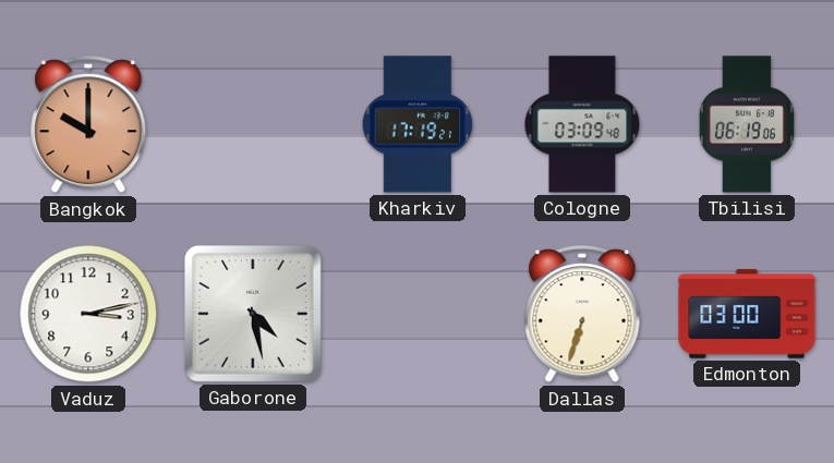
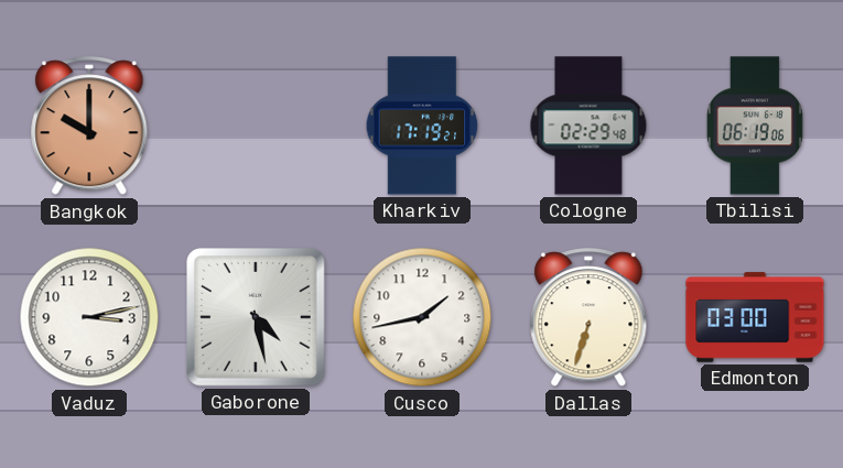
Cologne: 03:09 -> 02:29 (588, 126)
Cusco: none -> 1:43 (422, 317)
